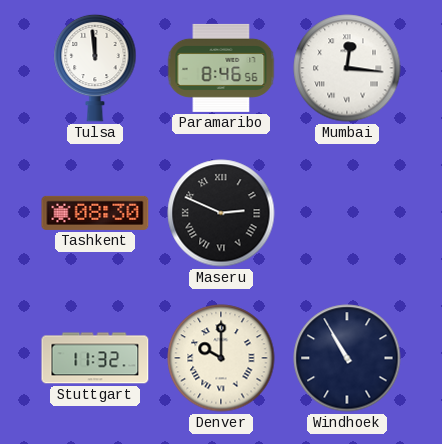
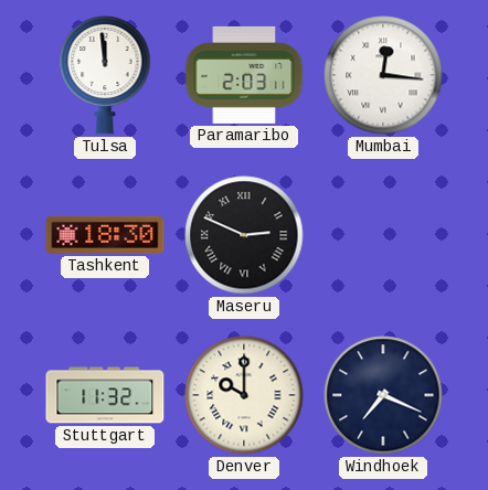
Paramaribo: 8:46 -> 2:03 (244, 75)
Tashkent: 08:30 -> 18:30 (105, 235)
Windhoek: 10:55 -> 7:19 (383, 395)
